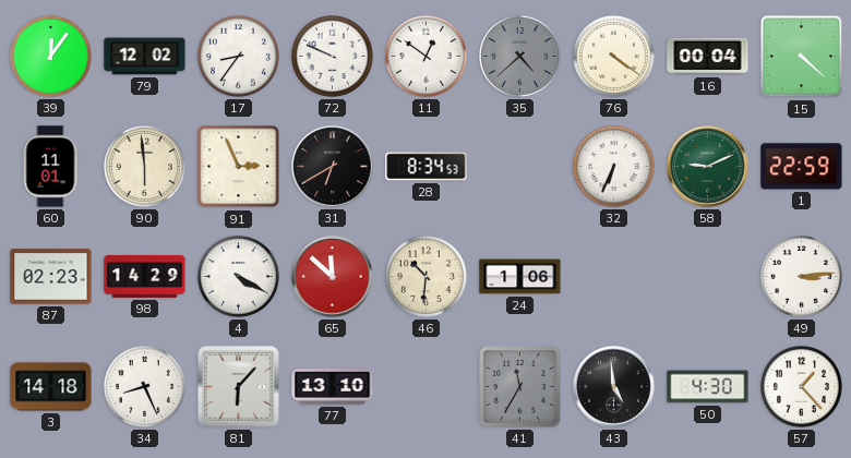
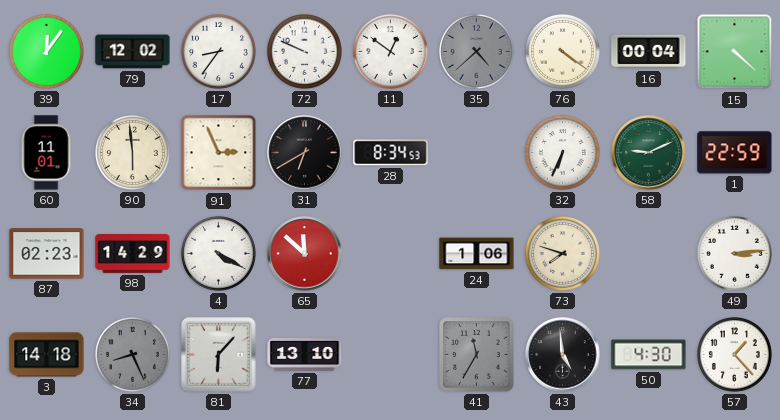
46: 10:31 -> none (425, 276)
73: none -> 7:48 (562, 253)
34 dial: white -> grey (132, 354)
